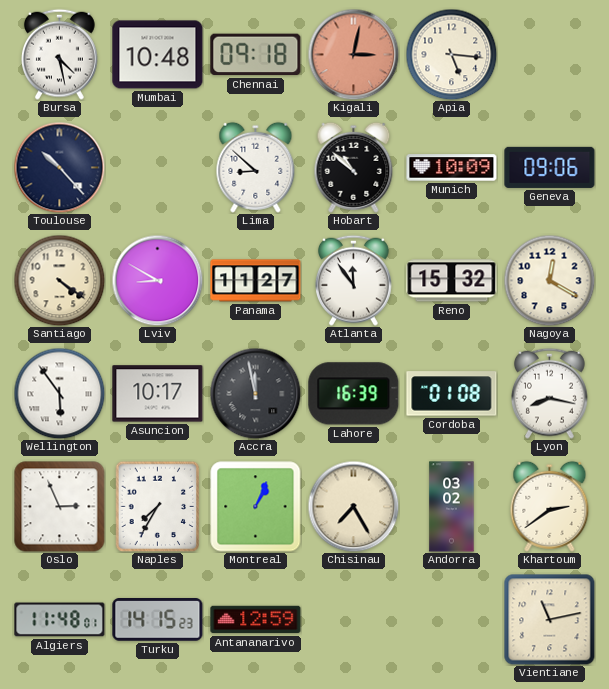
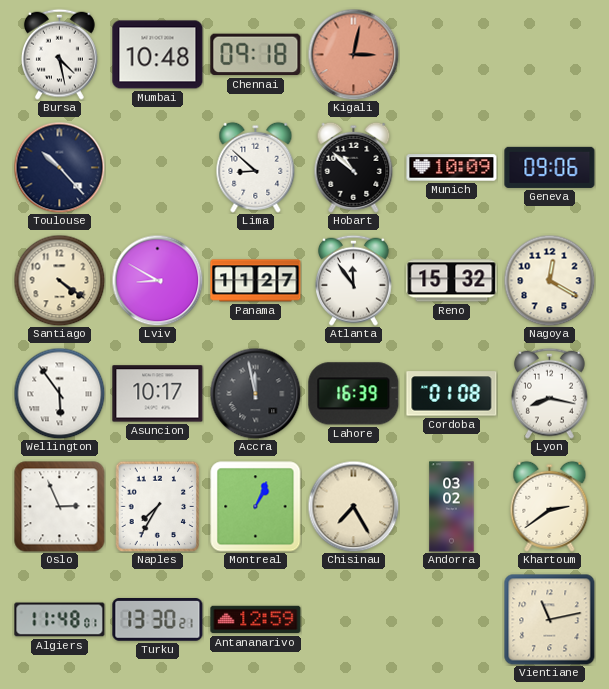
Apia: 5:16 -> none (451, 54)
Turku: 14:15 -> 13:30 (158, 620)
